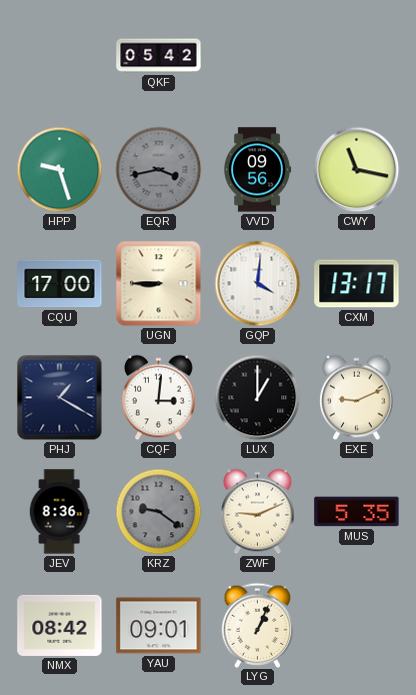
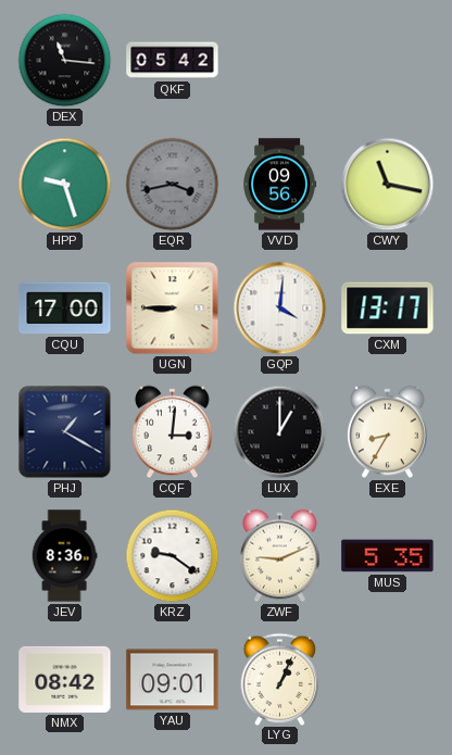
DEX: none -> 11:16 (65, 61)
EXE: 9:11 -> 8:35 (388, 432)
KRZ dial: grey -> white (173, 556)
